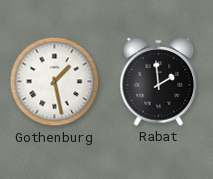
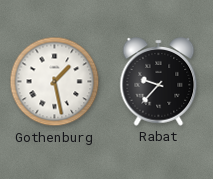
Rabat: 1:59 -> 9:37 (159, 82)
